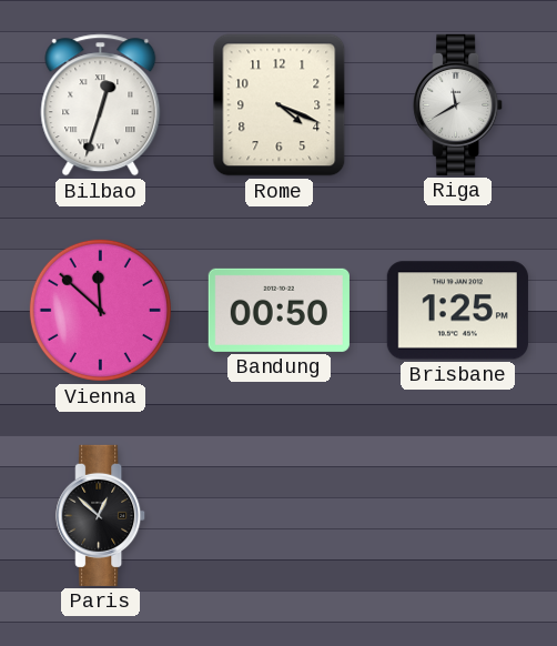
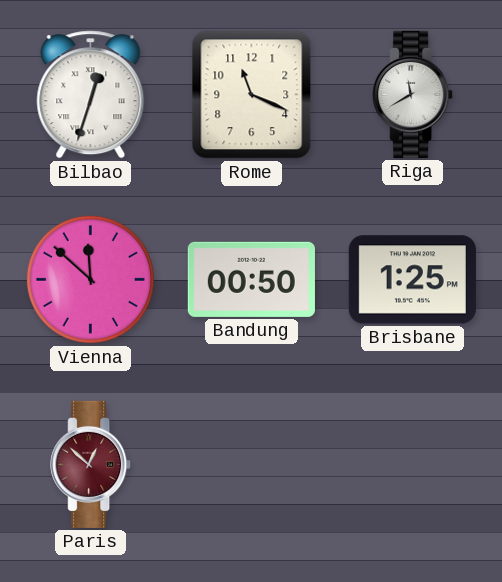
Rome: 4:19 -> 11:19 (252, 95)
Paris dial: black -> burgundy (91, 464)
